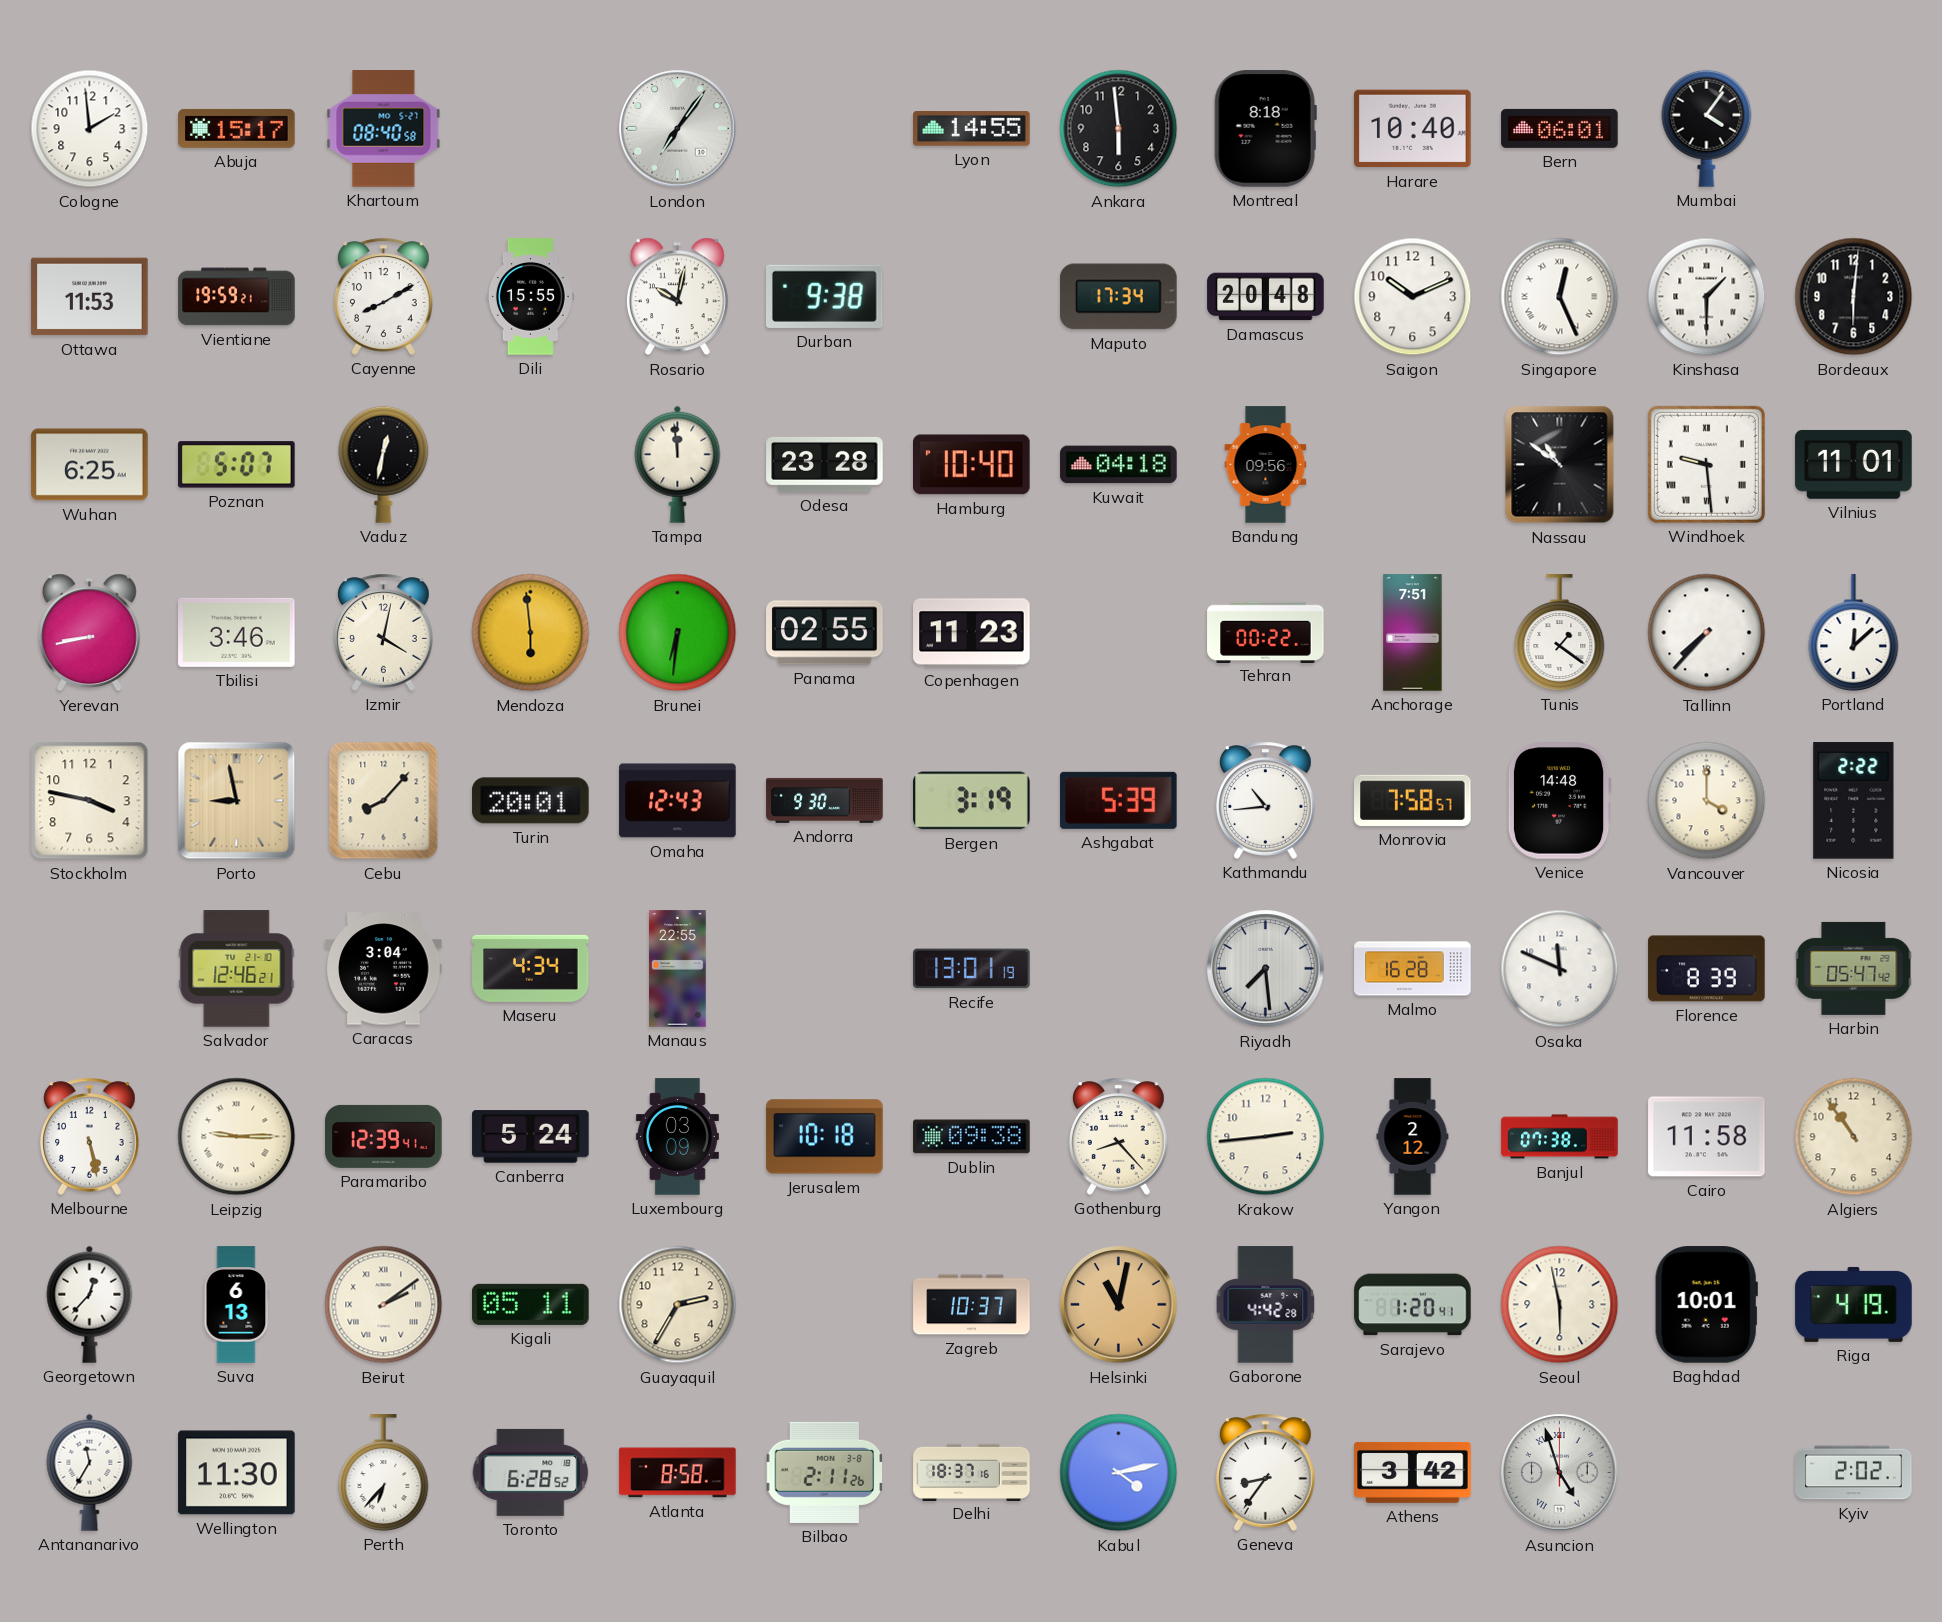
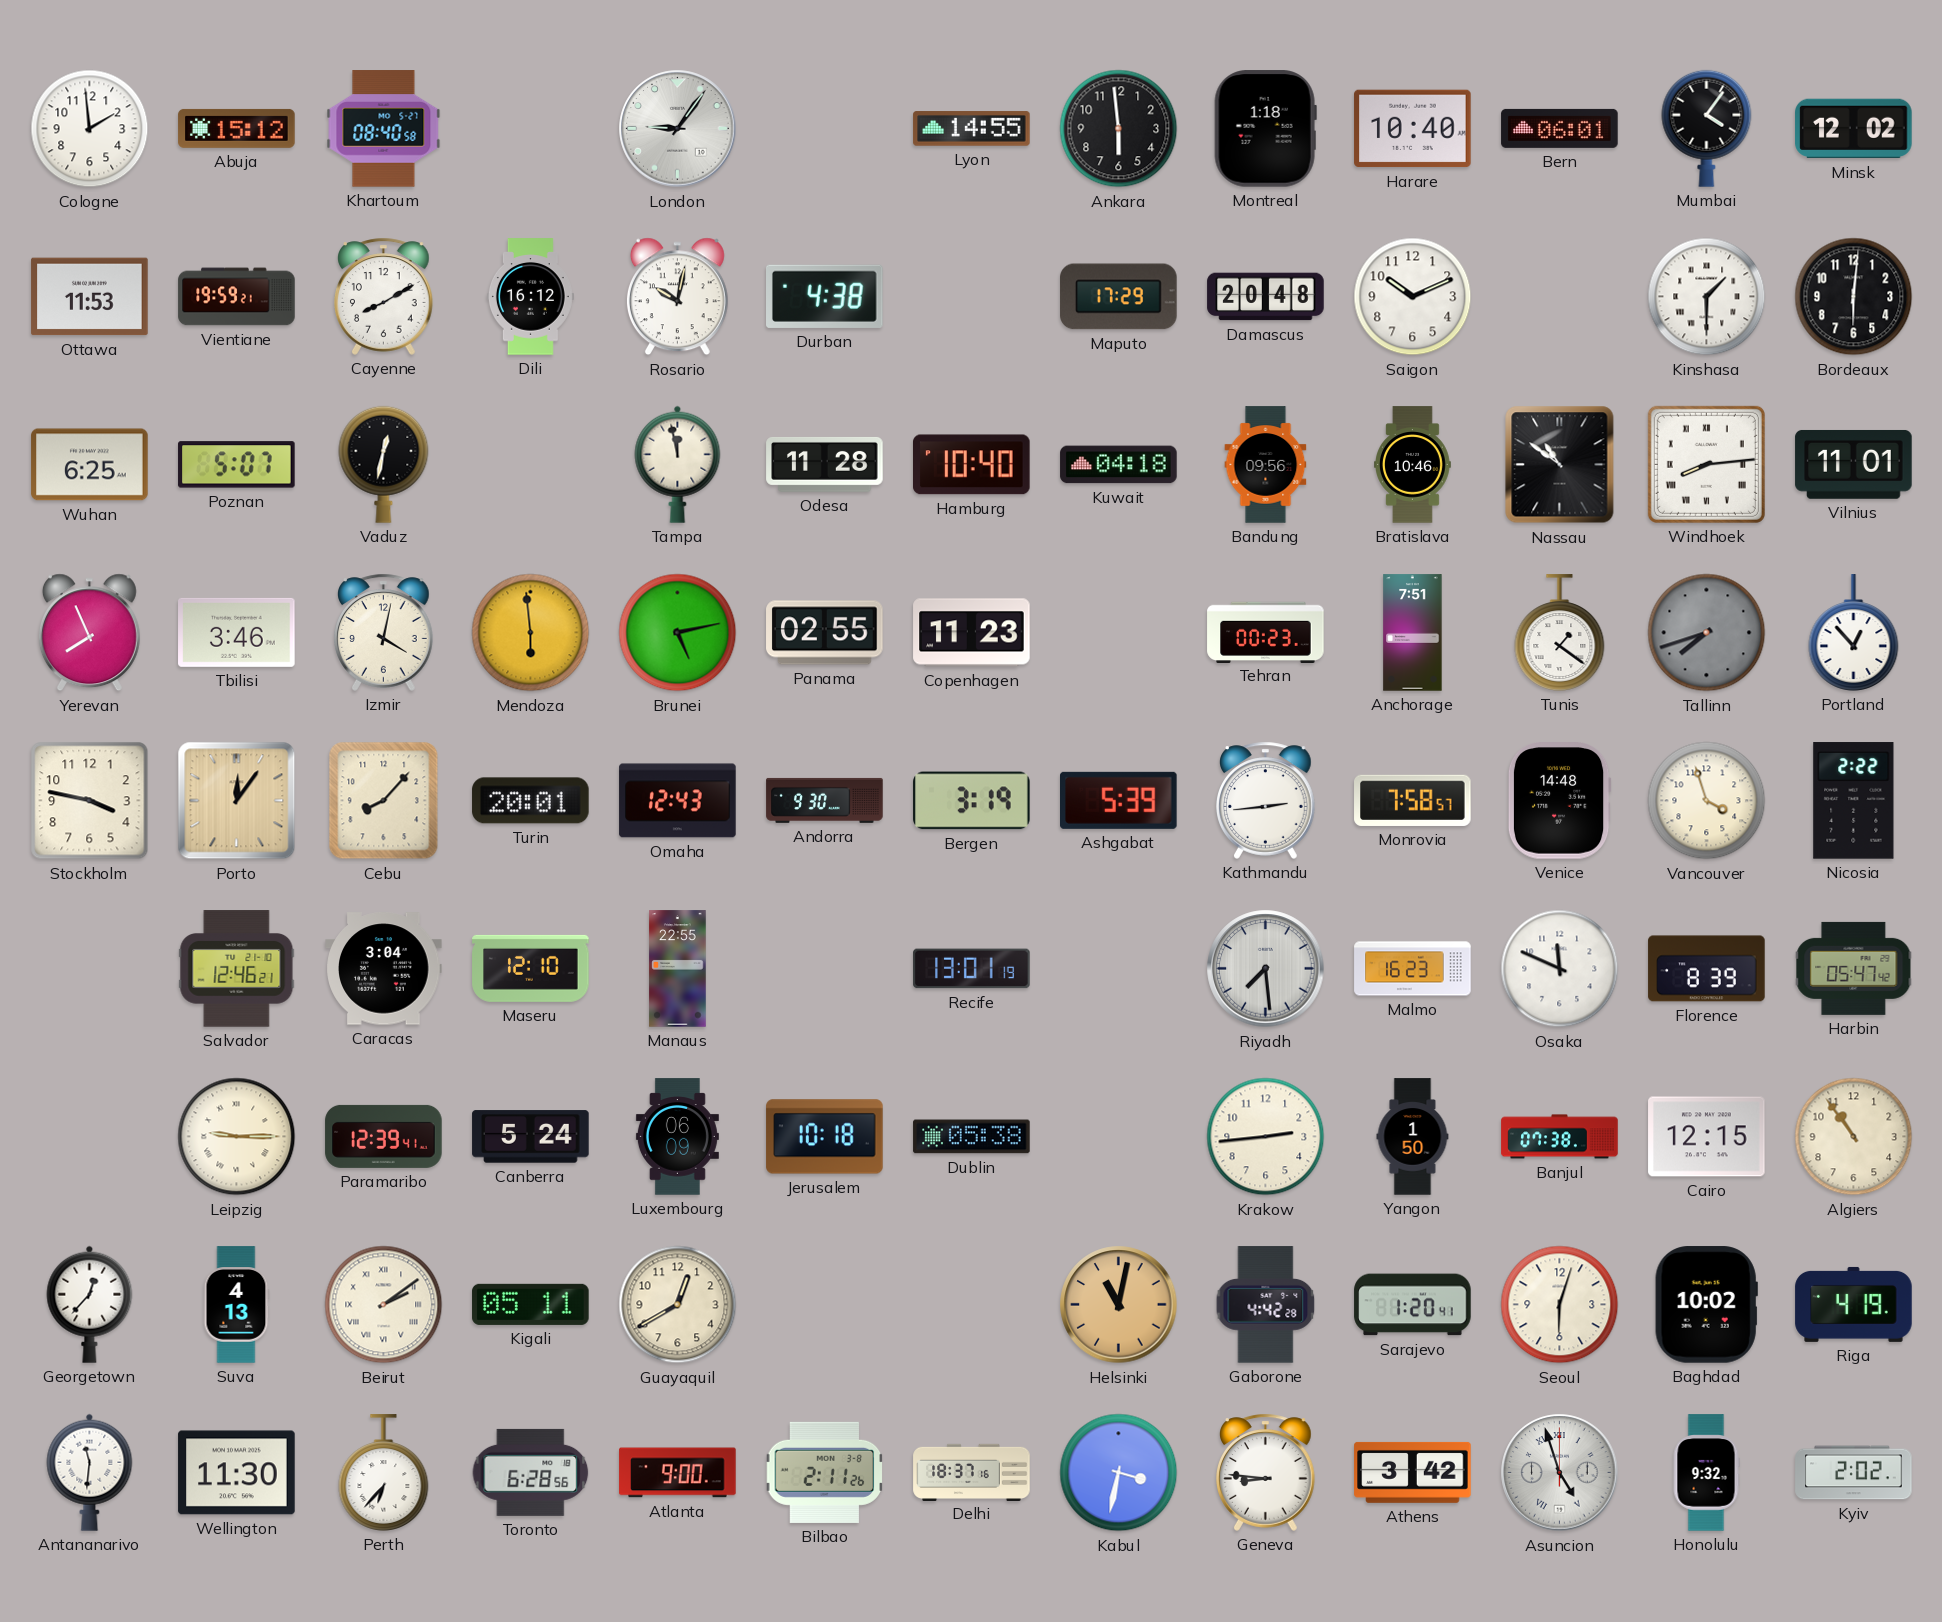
Abuja: 15:17 -> 15:12 (237, 128)
London: 7:06 -> 9:06 (678, 129)
Montreal: 8:18 -> 1:18 (1265, 129)
Minsk: none -> 12:02 (1854, 129)
Dili: 15:55 -> 16:12 (530, 297)
Durban: 9:38 -> 4:38 (825, 296)
Maputo: 17:34 -> 17:29 (1119, 297)
Singapore: 12:26 -> none (1560, 297)
Tampa: 11:59 -> 11:58 (678, 464)
Odesa: 23:28 -> 11:28 (825, 464)
Bratislava: none -> 10:46 (1413, 465)
Windhoek: 9:29 -> 8:14 (1706, 464)
Yerevan: 8:43 -> 7:56 (89, 633)
Brunei: 6:31 -> 5:13 (678, 633)
Tehran: 00:22 -> 00:23 (1266, 632)
Tallinn: 7:37 -> 7:42 (1707, 633)
Tallinn dial: white -> grey (1707, 633)
Portland: 12:08 -> 12:53 (1854, 633)
Porto: 8:58 -> 12:06 (237, 801)
Kathmandu: 10:44 -> 2:44 (1266, 800)
Vancouver: 4:00 -> 3:57 (1707, 801)
Maseru: 4:34 -> 12:10 (531, 968)
Malmo: 16:28 -> 16:23 (1413, 969)
Melbourne: 5:28 -> none (90, 1136)
Luxembourg: 03:09 -> 06:09 (677, 1137)
Dublin: 09:38 -> 05:38 (972, 1137)
Gothenburg: 8:23 -> none (1119, 1136)
Yangon: 2:12 -> 1:50 (1413, 1137)
Cairo: 11:58 -> 12:15 (1707, 1137)
Suva: 6:13 -> 4:13 (236, 1305)
Guayaquil: 2:35 -> 12:40 (678, 1305)
Zagreb: 10:37 -> none (972, 1305)
Seoul: 5:58 -> 6:03 (1560, 1305)
Baghdad: 10:01 -> 10:02 (1706, 1305)
Antananarivo: 11:35 -> 11:31 (90, 1472)
Toronto: 6:28:52 -> 6:28:56 (531, 1472)
Atlanta: 8:58 -> 9:00 (678, 1473)
Kabul: 4:13 -> 3:32 (1119, 1473)
Geneva: 8:36 -> 8:46 (1266, 1472)
Honolulu: none -> 9:32 (1706, 1473)
